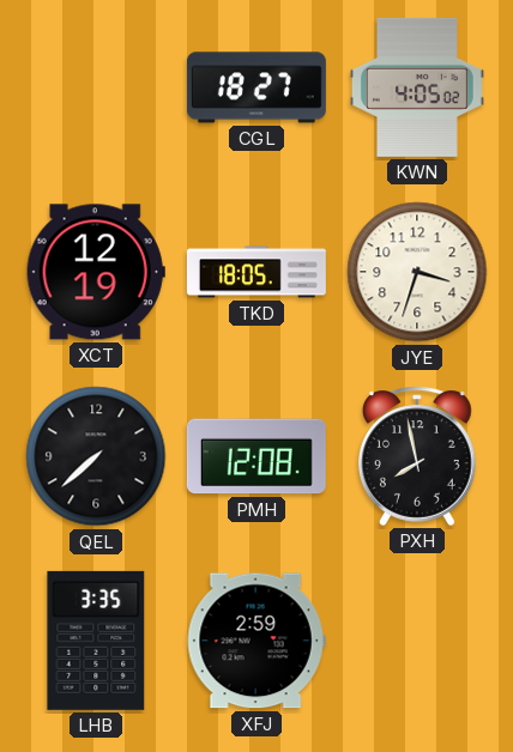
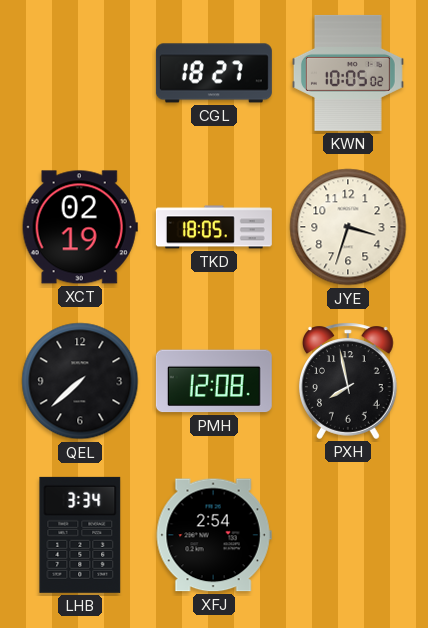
KWN: 4:05 -> 10:05 (348, 73)
XCT: 12:19 -> 02:19 (80, 227)
LHB: 3:35 -> 3:34 (80, 535)
XFJ: 2:59 -> 2:54 (214, 535)
